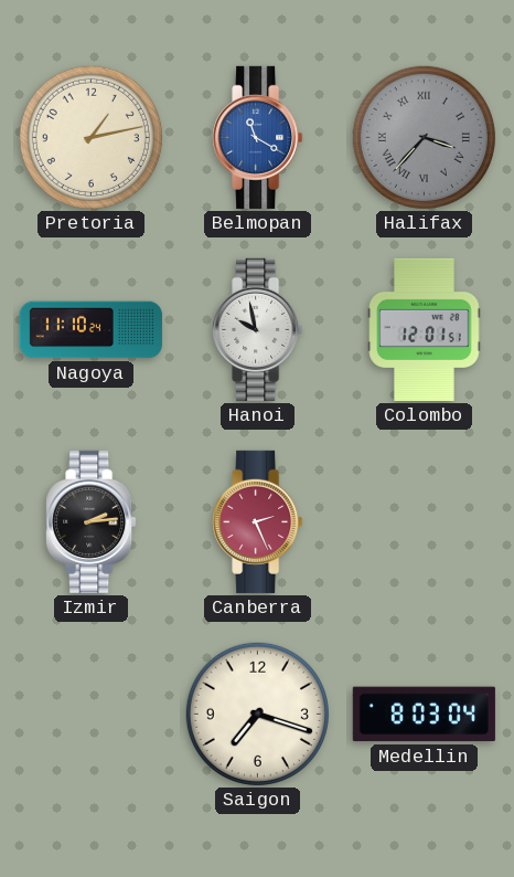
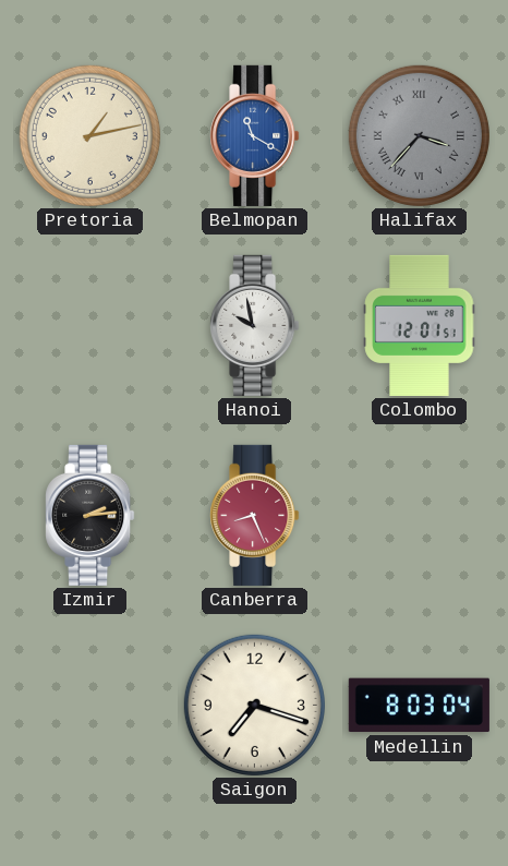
Nagoya: 11:10 -> none (90, 330)
Canberra: 2:26 -> 8:26 (255, 515)
